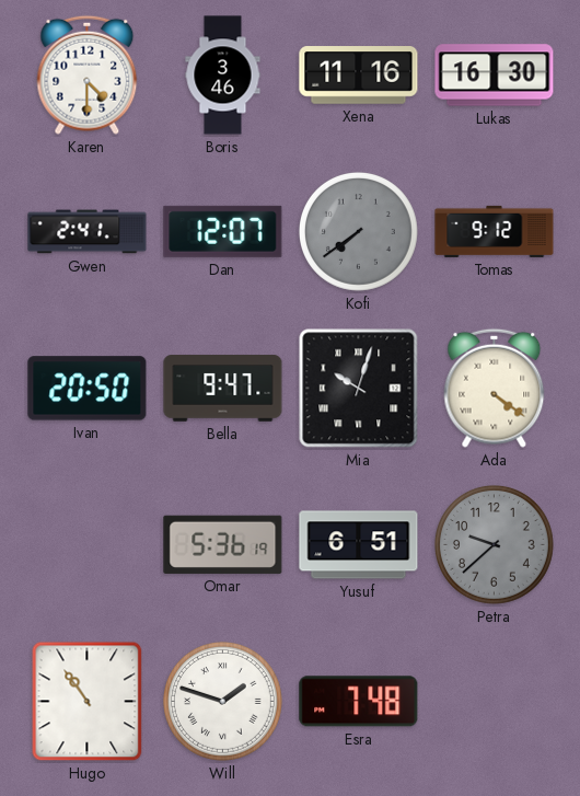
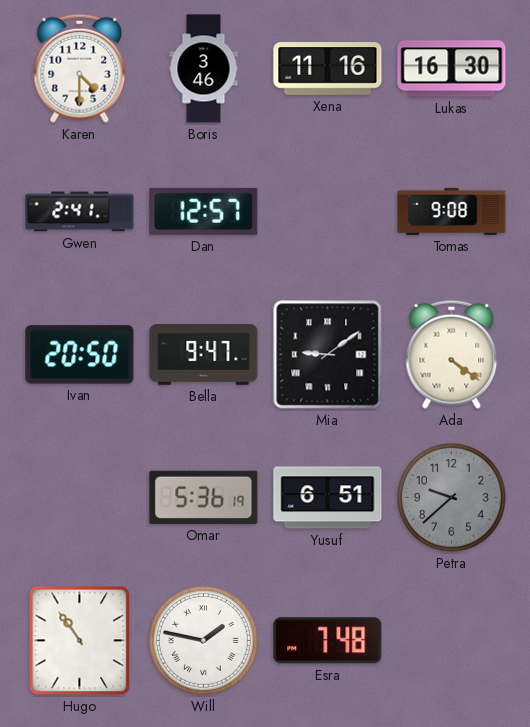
Dan: 12:07 -> 12:57 (204, 211)
Kofi: 7:39 -> none (358, 231)
Tomas: 9:12 -> 9:08 (452, 211)
Mia: 10:03 -> 9:09 (328, 355)
Will: 1:48 -> 1:47 (203, 640)
